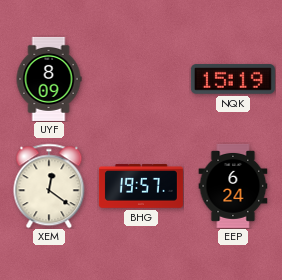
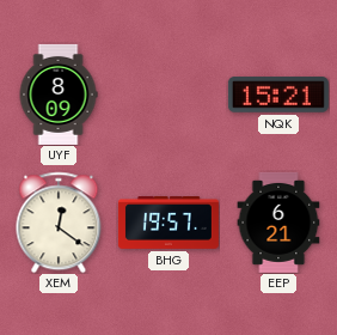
NQK: 15:19 -> 15:21 (278, 95)
EEP: 6:24 -> 6:21 (278, 223)
